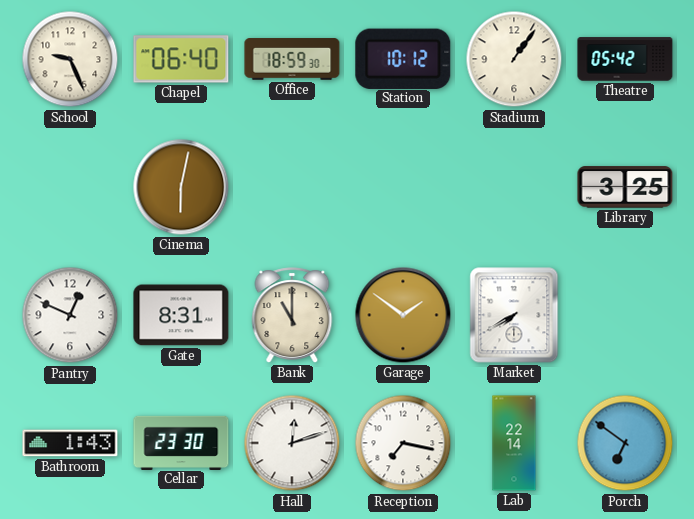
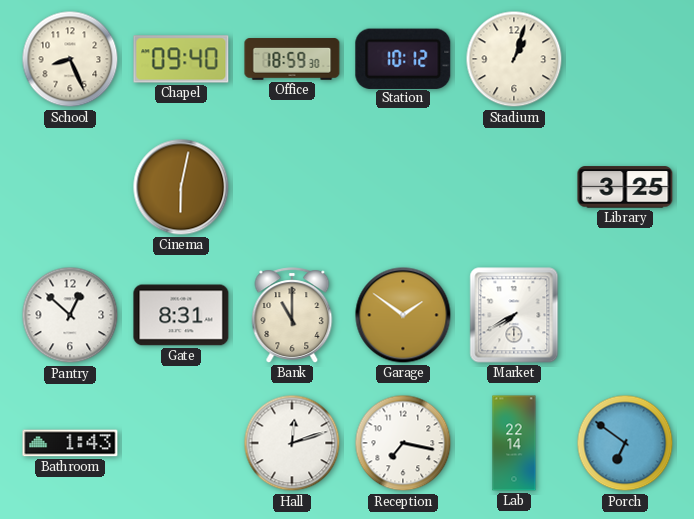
School: 9:26 -> 8:26 (70, 59)
Chapel: 06:40 -> 09:40 (181, 59)
Stadium: 1:06 -> 1:03 (514, 59)
Theatre: 05:42 -> none (625, 59)
Pantry: 12:49 -> 12:52 (70, 315)
Cellar: 23:30 -> none (181, 442)
